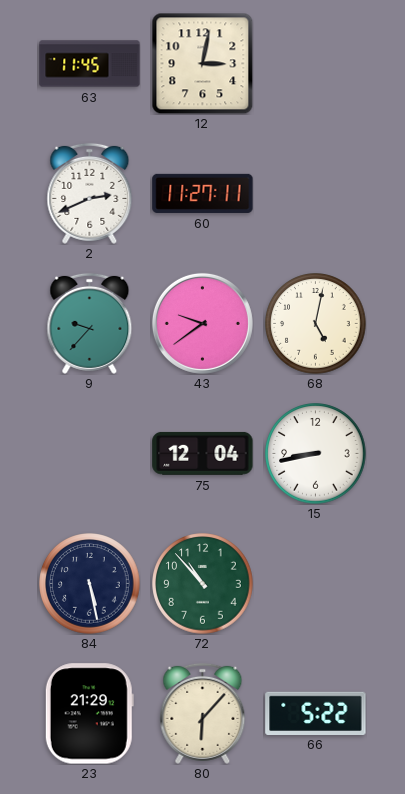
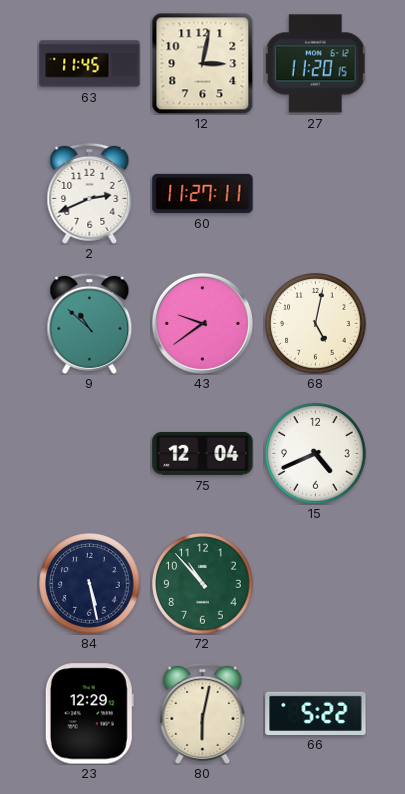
27: none -> 11:20 (315, 64)
9: 9:37 -> 10:52 (90, 323)
15: 8:43 -> 4:41 (316, 454)
23: 21:29 -> 12:29 (89, 714)
80: 6:07 -> 6:02 (203, 713)
